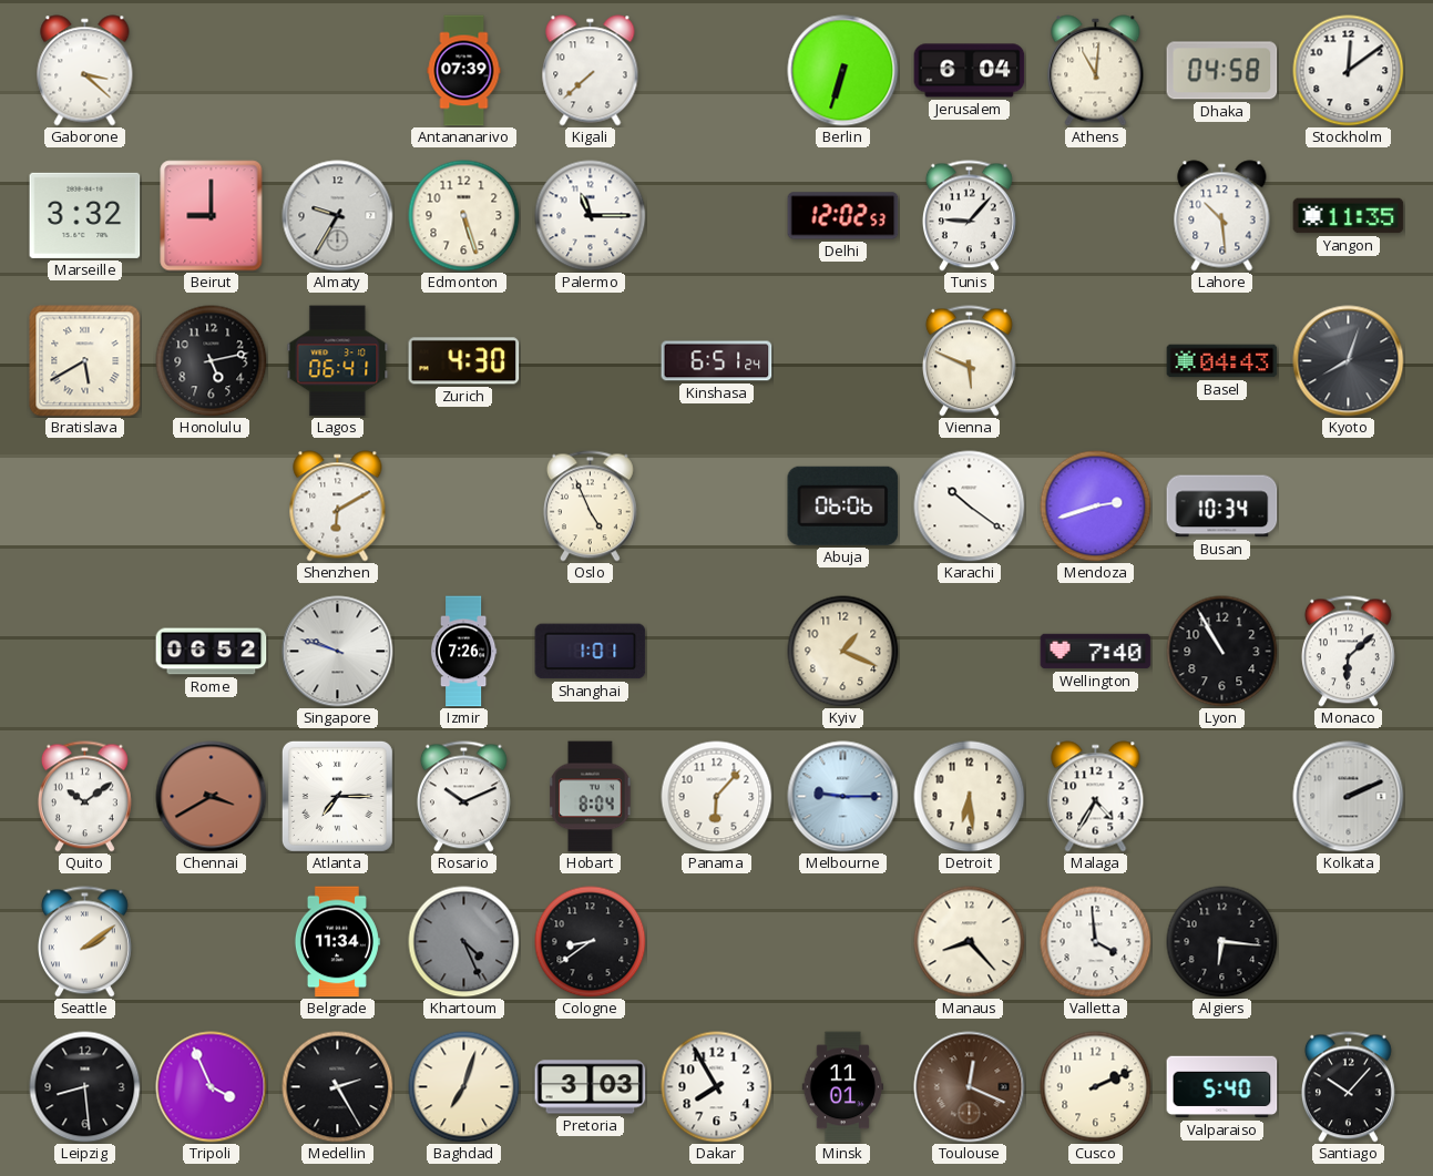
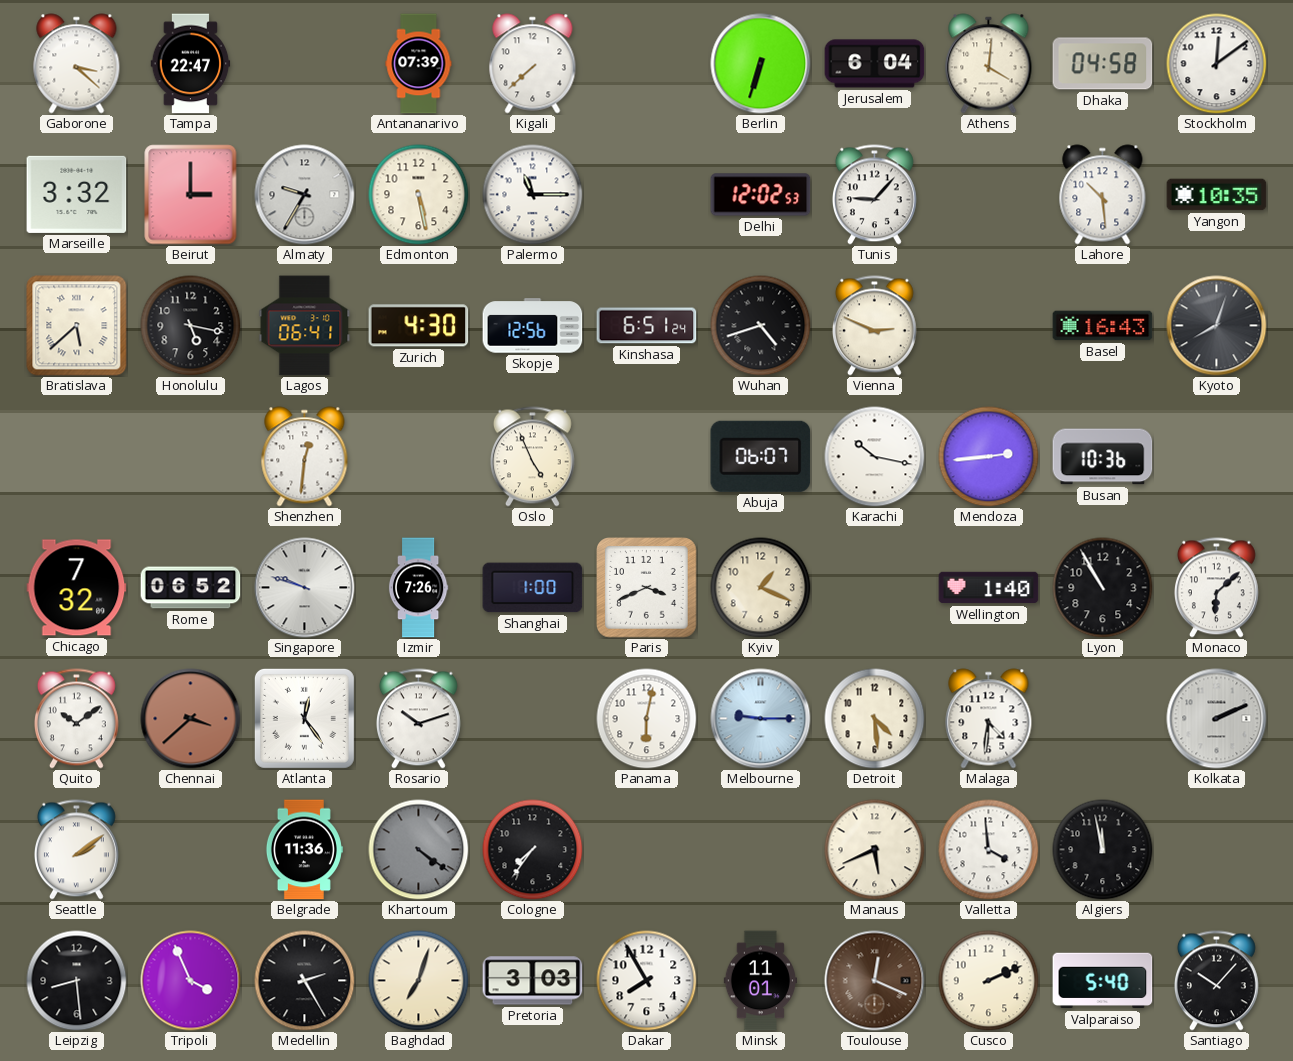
Tampa: none -> 22:47 (191, 64)
Athens: 11:01 -> 4:01 (989, 64)
Beirut: 9:00 -> 3:00 (191, 195)
Edmonton: 5:27 -> 5:28 (419, 195)
Yangon: 11:35 -> 10:35 (1217, 195)
Bratislava: 5:40 -> 5:38 (77, 326)
Honolulu: 5:13 -> 5:17 (191, 326)
Skopje: none -> 12:56 (533, 326)
Wuhan: none -> 4:42 (761, 326)
Vienna: 5:49 -> 2:49 (874, 326)
Basel: 04:43 -> 16:43 (1103, 326)
Shenzhen: 6:10 -> 12:31 (305, 457)
Abuja: 06:06 -> 06:07 (761, 456)
Karachi: 10:21 -> 10:17 (875, 457)
Mendoza: 2:42 -> 2:44 (989, 457)
Busan: 10:34 -> 10:36 (1103, 457)
Chicago: none -> 7:32 (77, 588)
Shanghai: 1:01 -> 1:00 (533, 588)
Paris: none -> 3:41 (647, 588)
Wellington: 7:40 -> 1:40 (989, 588)
Chennai: 3:40 -> 3:38 (191, 719)
Atlanta: 7:15 -> 12:24 (304, 718)
Rosario: 10:11 -> 10:12 (418, 719)
Hobart: 8:04 -> none (591, 797)
Panama: 6:07 -> 6:02 (647, 719)
Detroit: 6:29 -> 4:29 (875, 719)
Malaga: 4:35 -> 4:31 (989, 719)
Belgrade: 11:34 -> 11:36 (304, 850)
Khartoum: 4:26 -> 4:21 (419, 850)
Cologne: 8:39 -> 7:36 (533, 850)
Manaus: 8:23 -> 5:41 (875, 850)
Algiers: 6:16 -> 11:58 (1103, 850)
